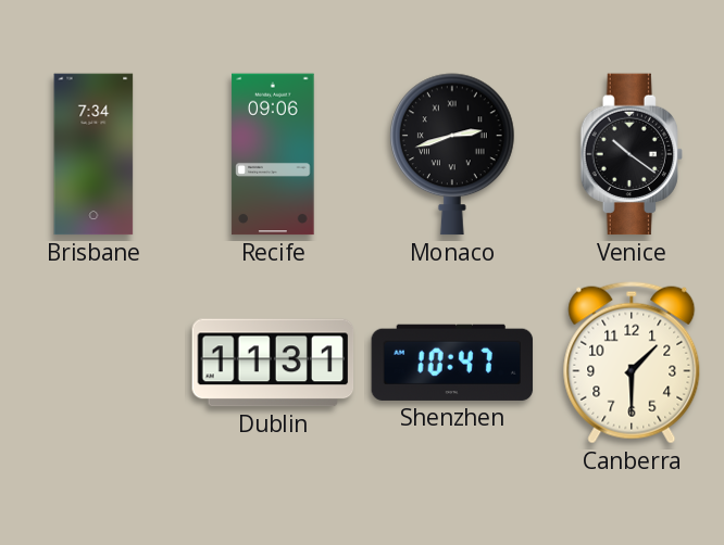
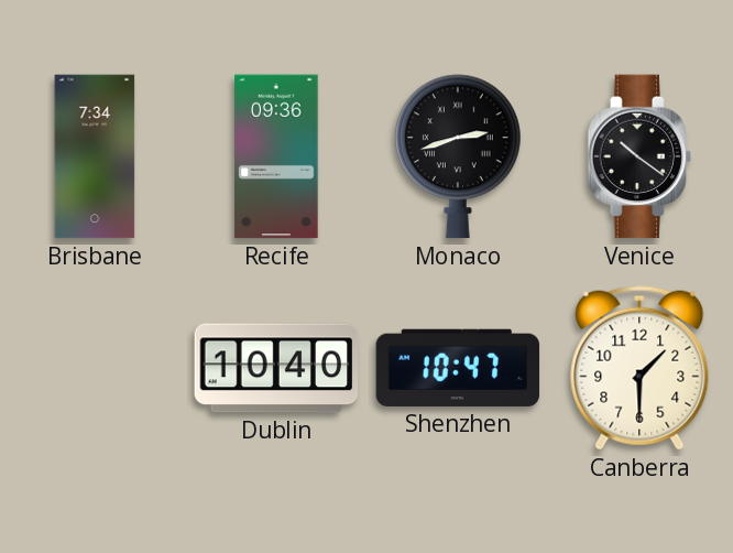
Recife: 09:06 -> 09:36 (276, 156)
Dublin: 11:31 -> 10:40 (276, 368)
